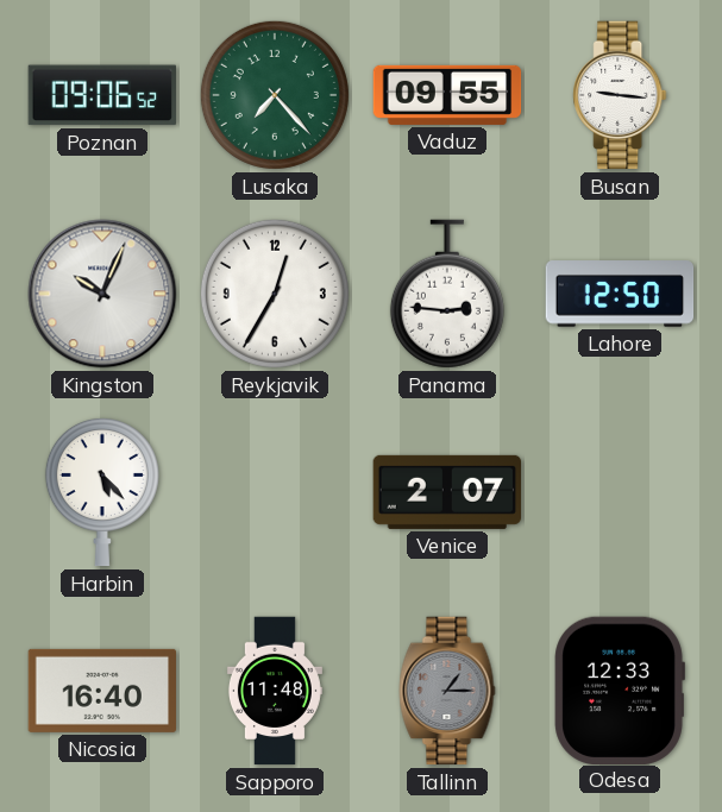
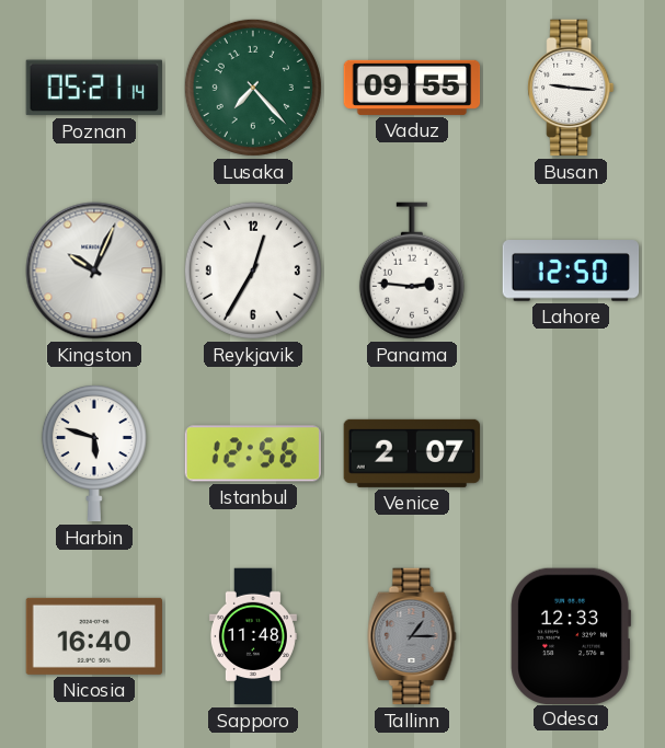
Poznan: 09:06 -> 05:21 (93, 88)
Harbin: 5:23 -> 5:48 (94, 453)
Istanbul: none -> 12:56 (252, 453)
